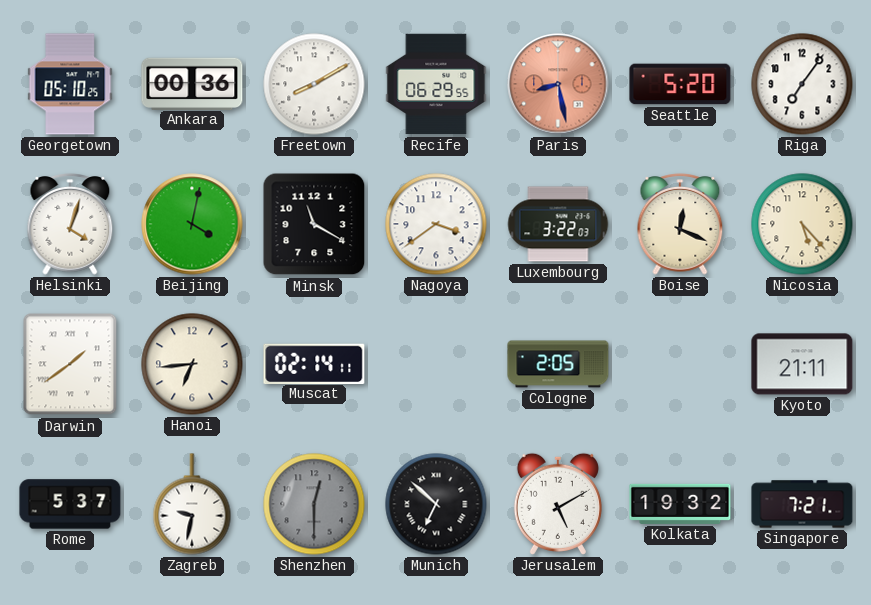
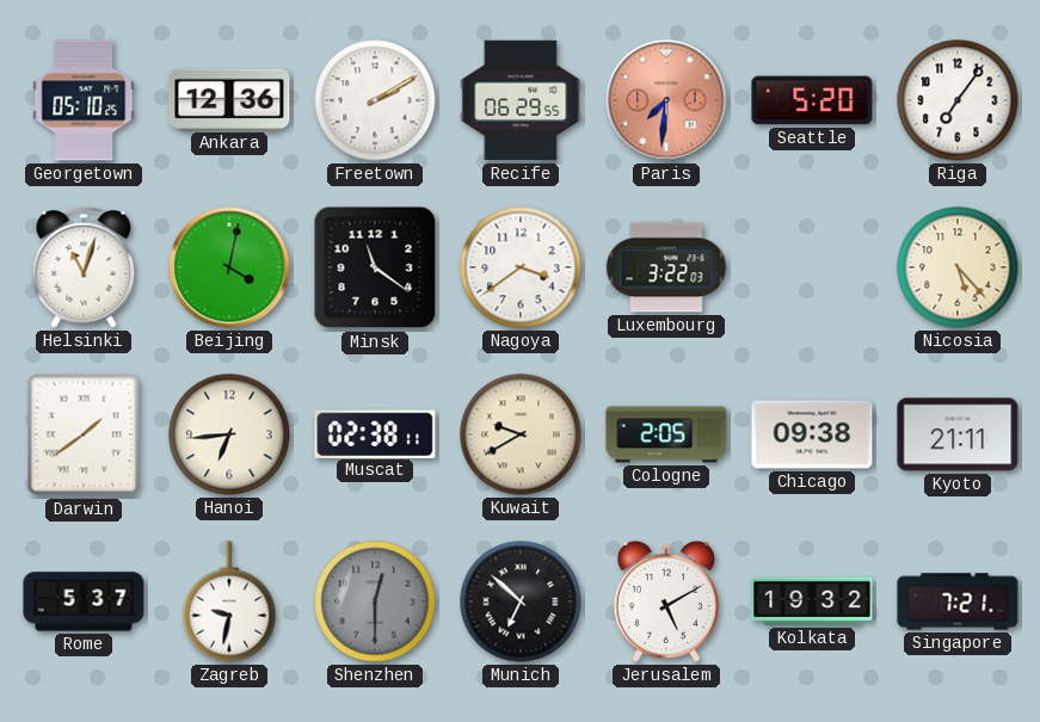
Ankara: 00:36 -> 12:36 (229, 99)
Freetown: 8:10 -> 2:10 (375, 100)
Paris: 8:28 -> 7:31 (666, 100)
Helsinki: 4:03 -> 11:03 (84, 267)
Minsk: 11:20 -> 11:21 (375, 267)
Boise: 12:19 -> none (680, 224)
Muscat: 02:14 -> 02:38 (375, 433)
Kuwait: none -> 9:40 (521, 434)
Chicago: none -> 09:38 (812, 434)
